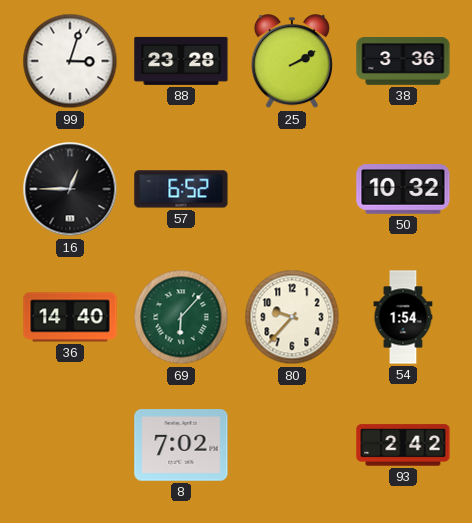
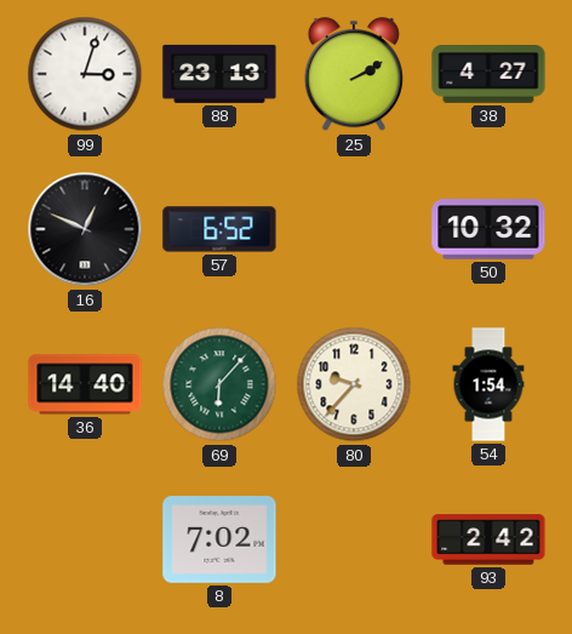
88: 23:28 -> 23:13 (219, 74)
38: 3:36 -> 4:27 (488, 74)
16: 12:45 -> 12:49 (85, 229)
